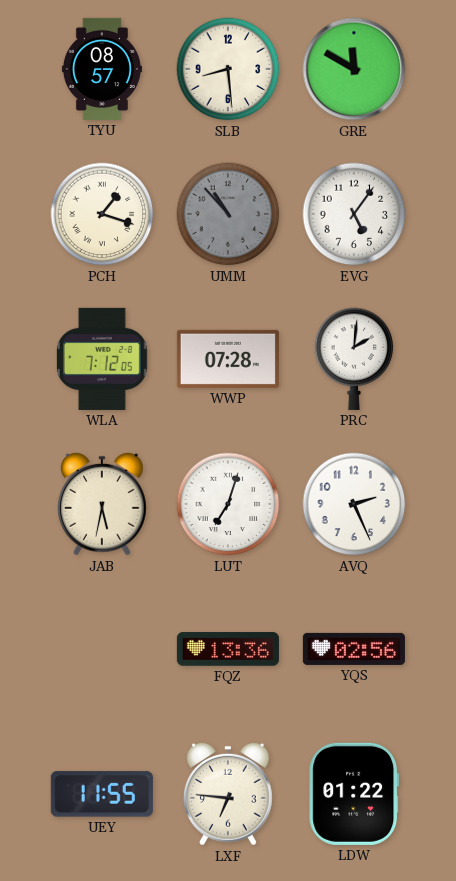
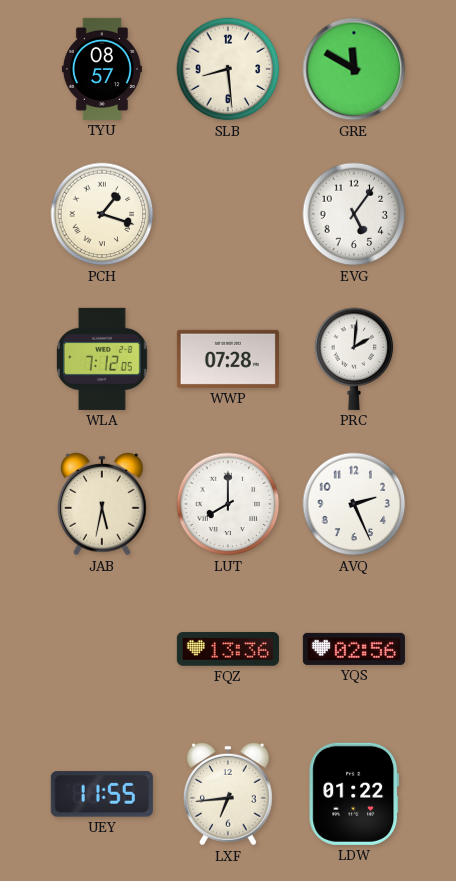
UMM: 10:53 -> none (228, 214)
LUT: 7:03 -> 8:00 (228, 504)
LXF: 6:46 -> 6:44 (228, 794)
